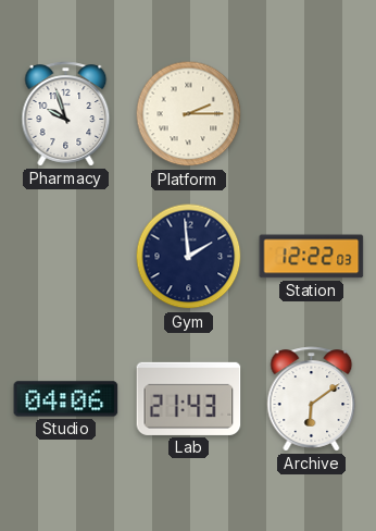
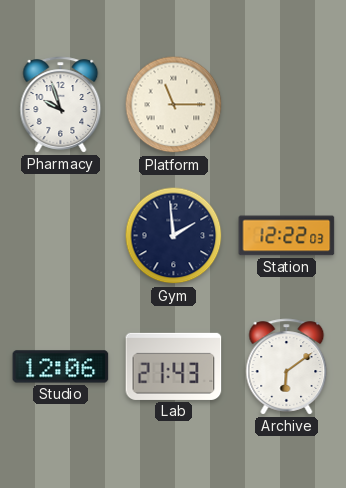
Platform: 2:15 -> 11:15 (174, 105)
Studio: 04:06 -> 12:06 (61, 367)
